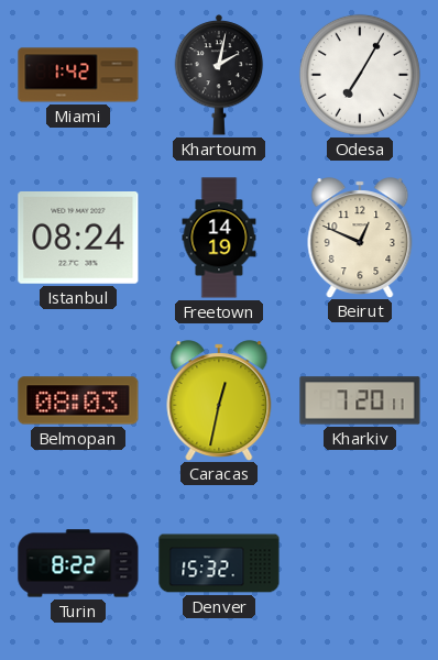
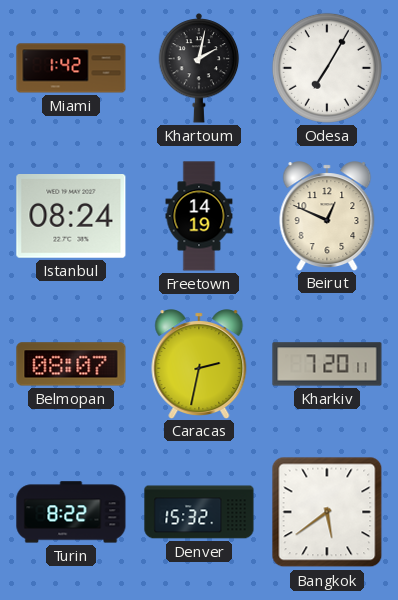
Belmopan: 08:03 -> 08:07 (71, 364)
Caracas: 12:32 -> 2:32 (199, 364)
Bangkok: none -> 5:39 (327, 512)
